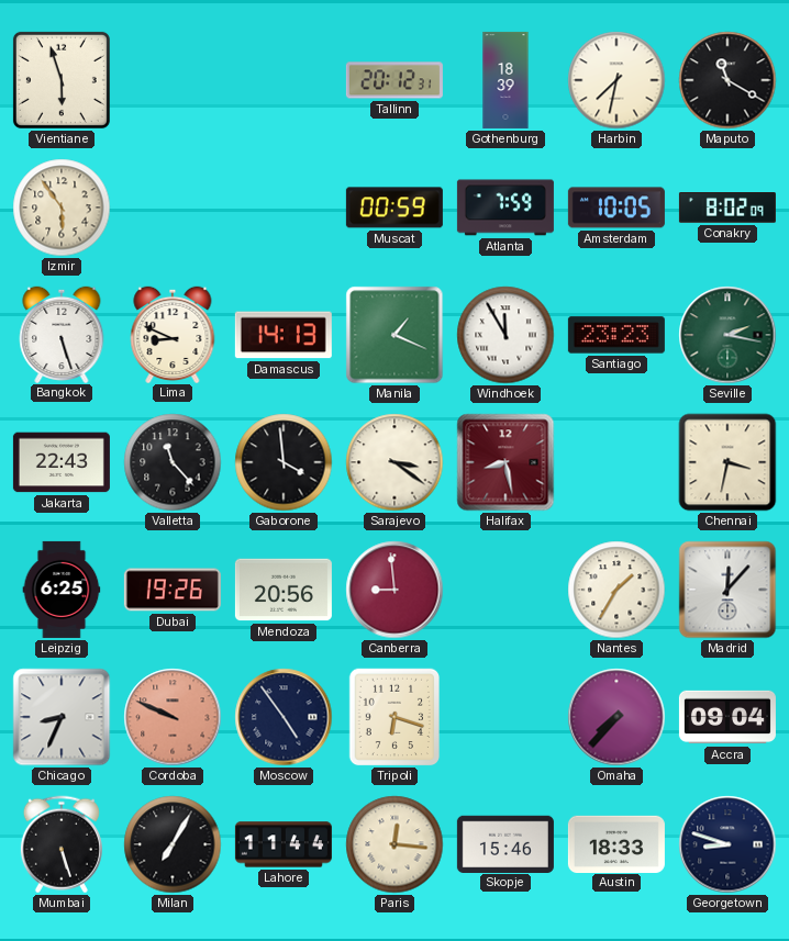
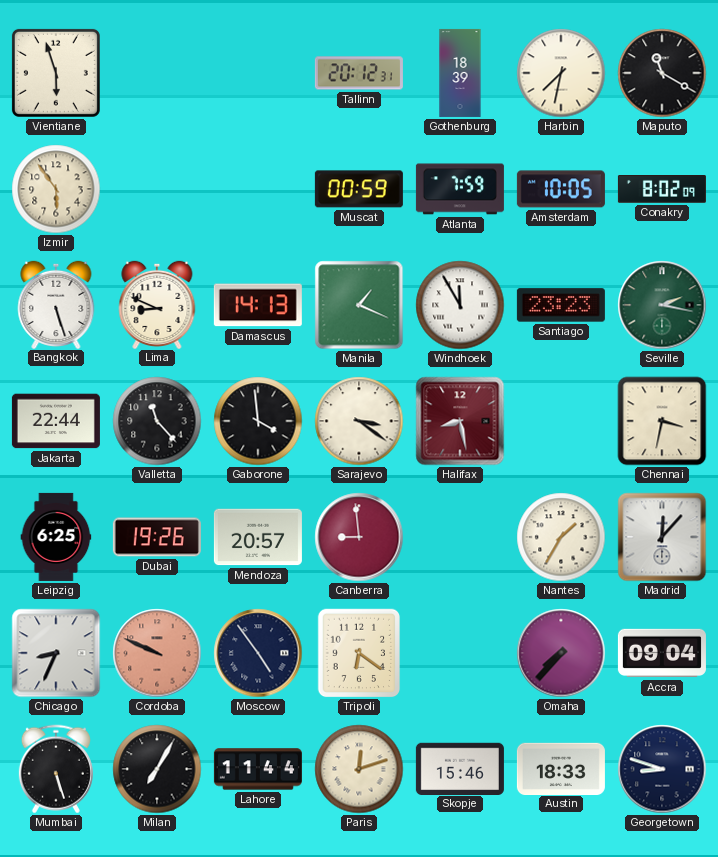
Jakarta: 22:43 -> 22:44 (56, 421)
Mendoza: 20:56 -> 20:57 (258, 537)
Tripoli: 6:18 -> 6:21 (359, 653)
Paris: 12:16 -> 12:12 (359, 769)
